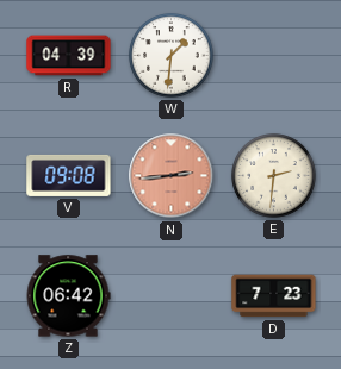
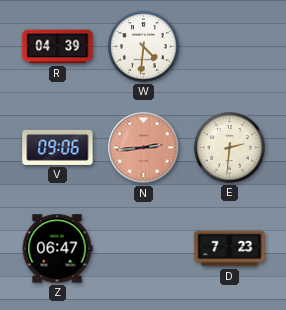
W: 1:31 -> 4:31 (144, 47)
V: 09:08 -> 09:06 (58, 147)
Z: 06:42 -> 06:47 (57, 249)
